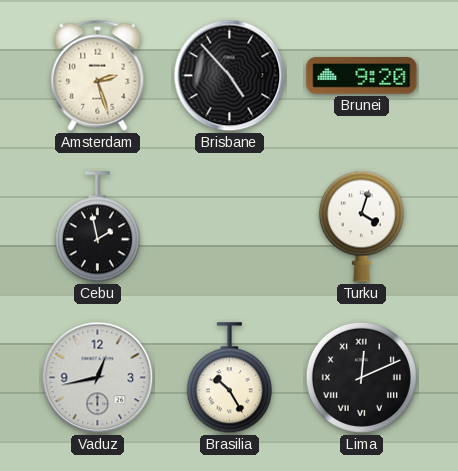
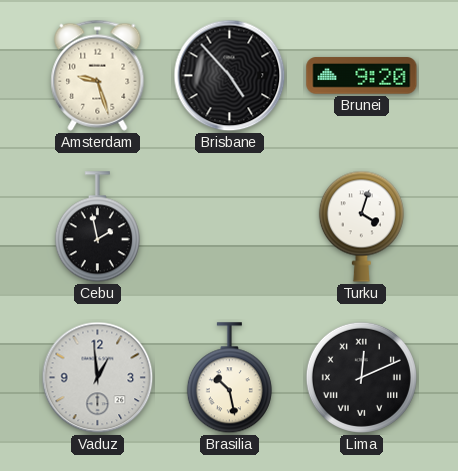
Amsterdam: 2:27 -> 9:27 (98, 75)
Vaduz: 12:43 -> 12:59 (98, 378)
Brasilia: 10:25 -> 10:28 (229, 378)
